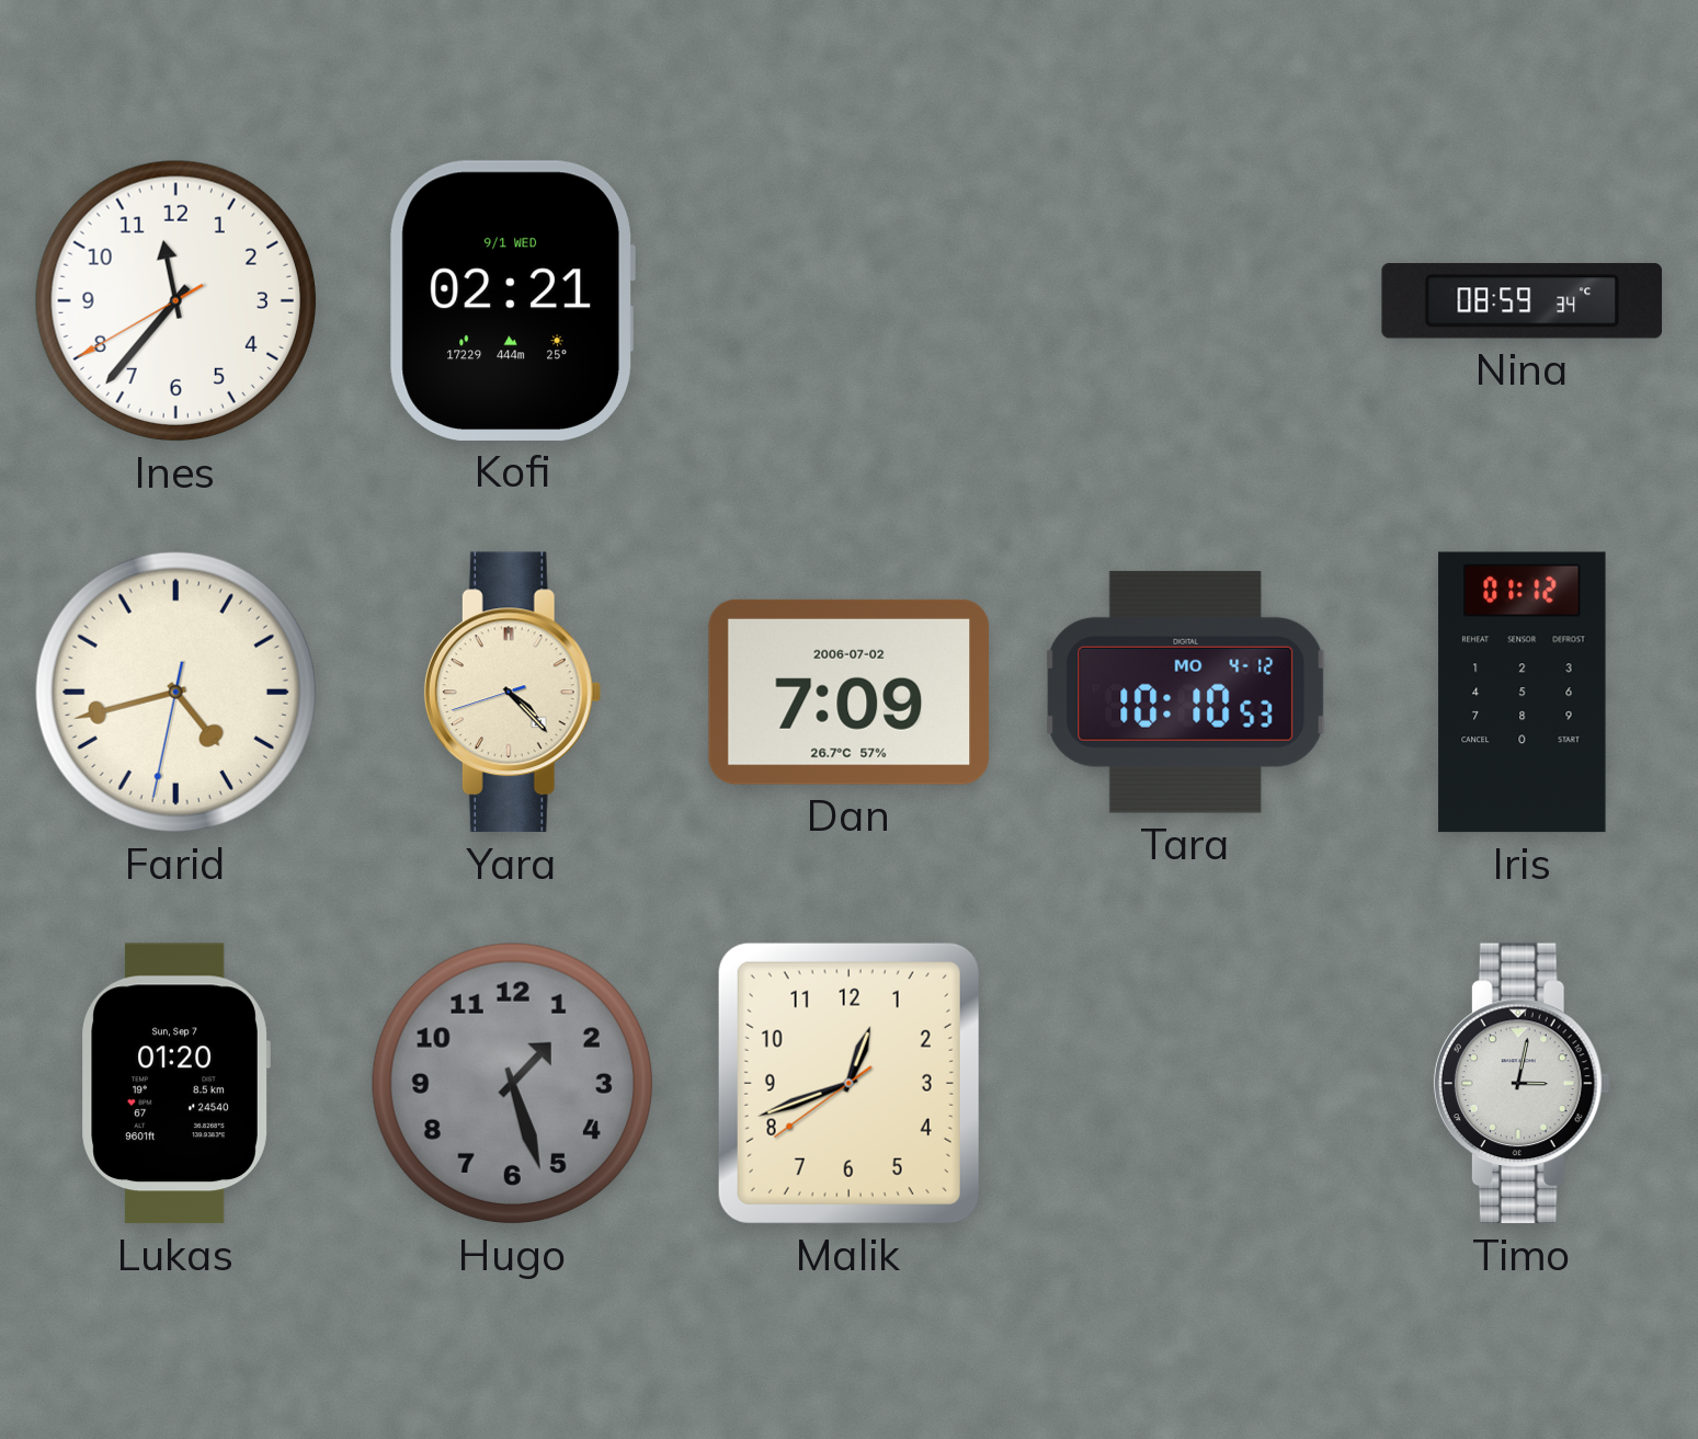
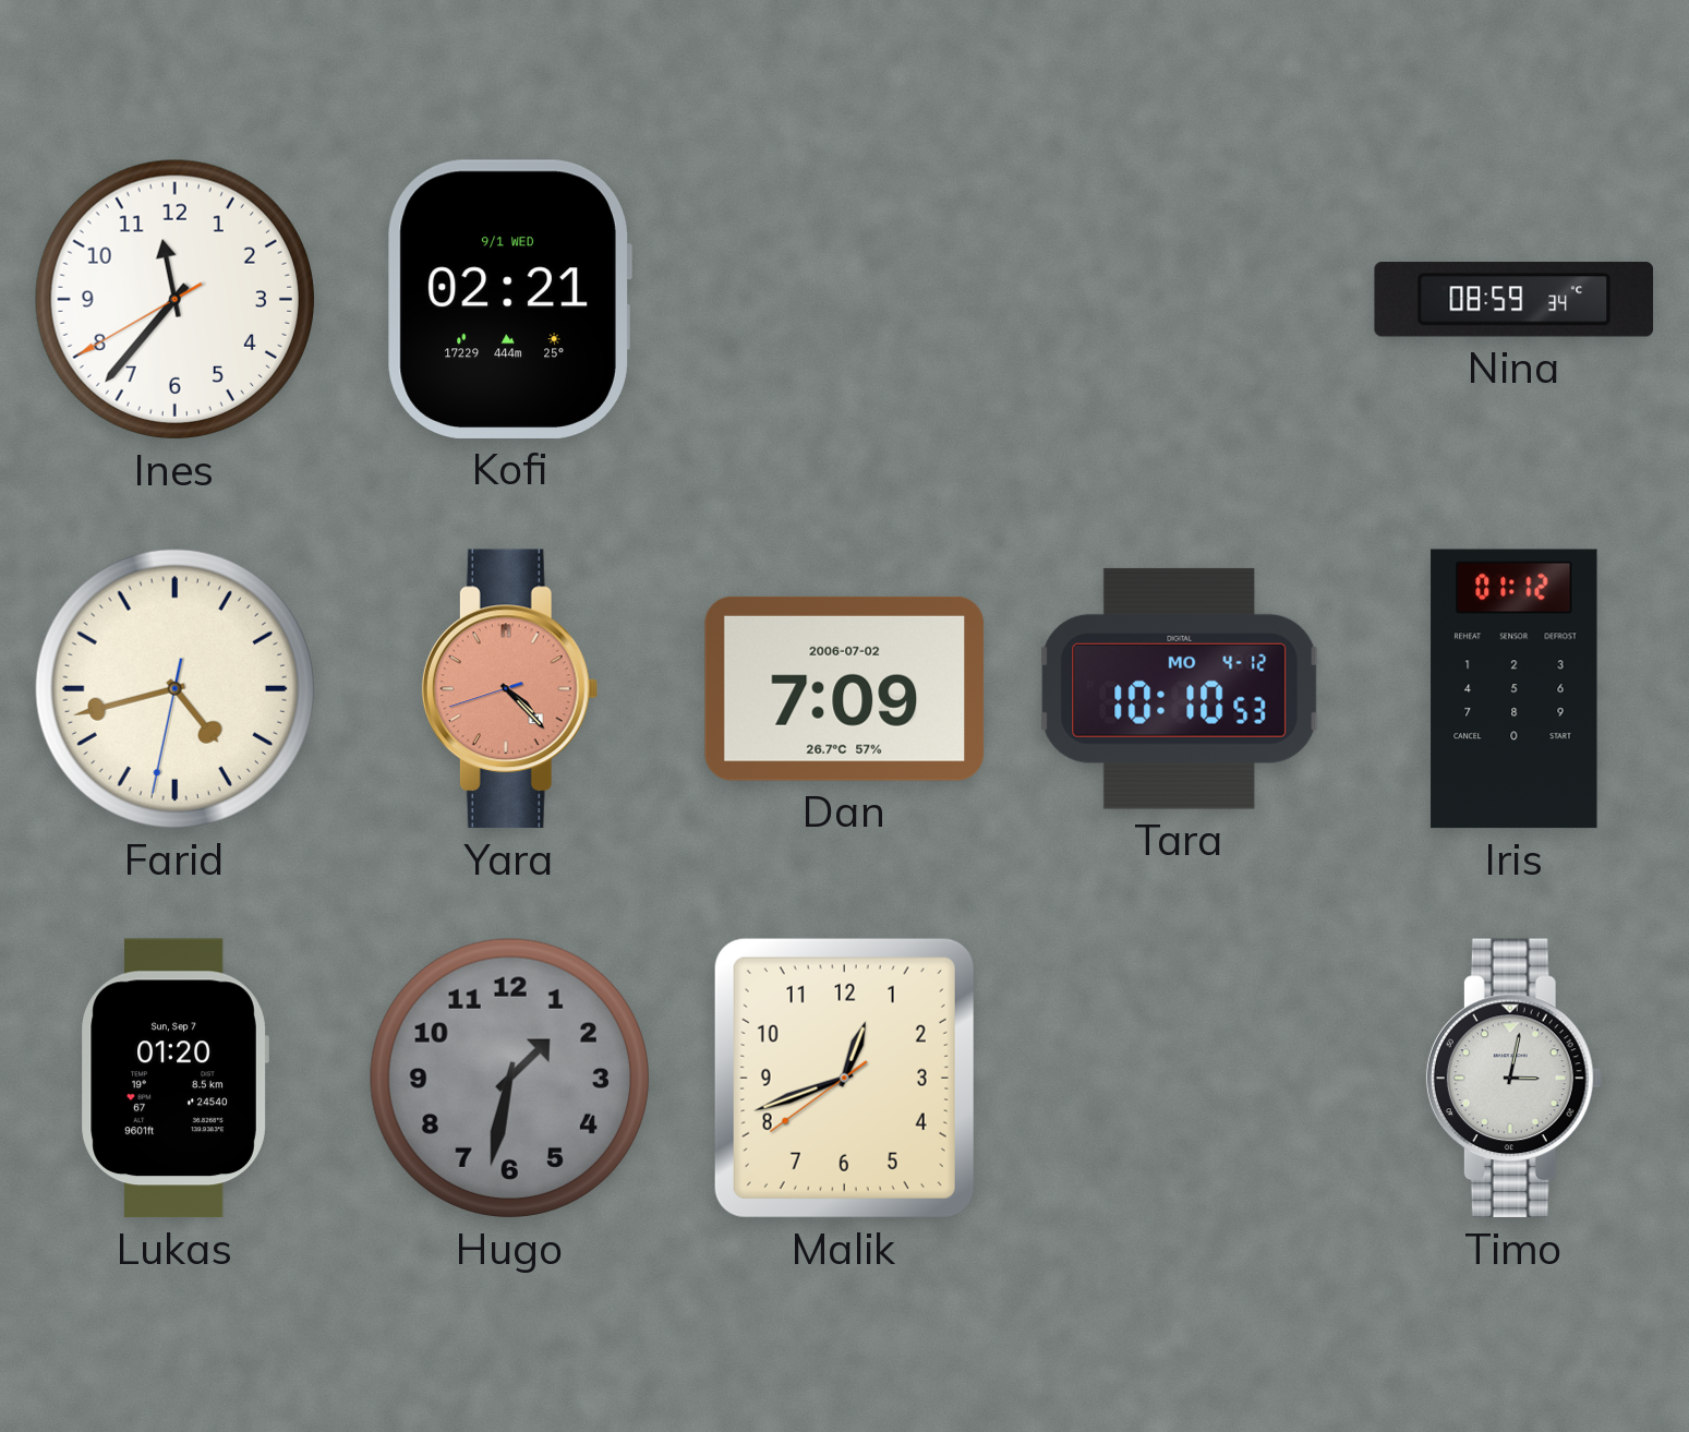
Yara dial: cream -> salmon (509, 689)
Hugo: 1:27 -> 1:32 (509, 1078)
